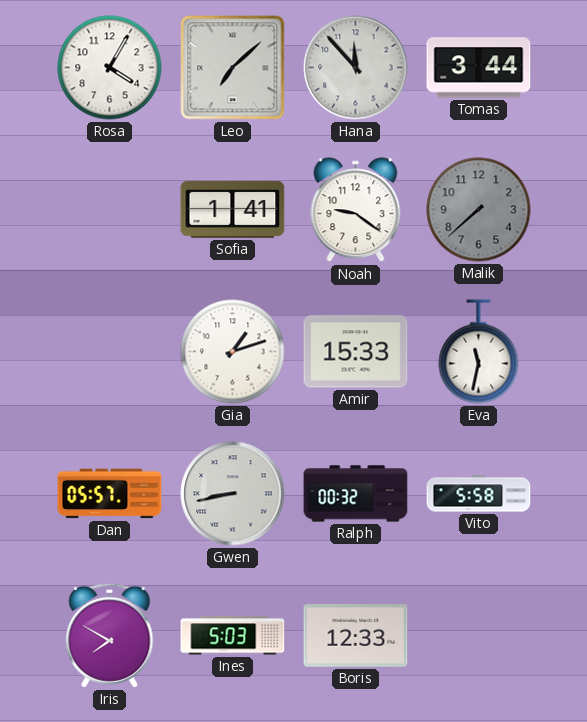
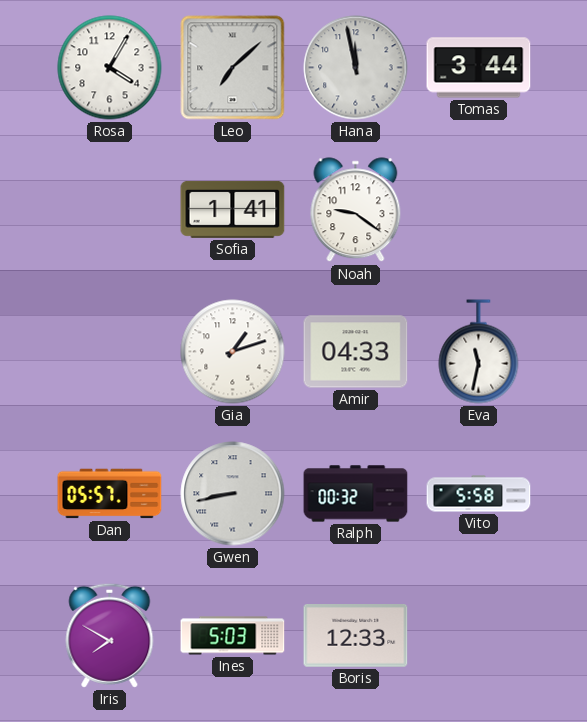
Hana: 11:53 -> 11:58 (356, 68)
Malik: 7:38 -> none (479, 210)
Amir: 15:33 -> 04:33 (356, 352)
